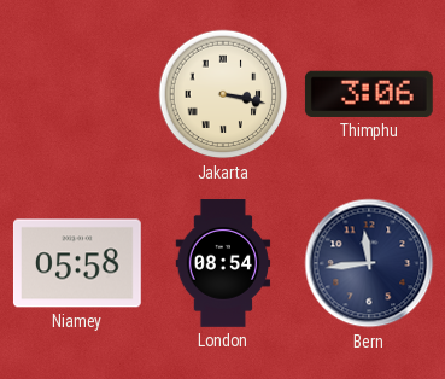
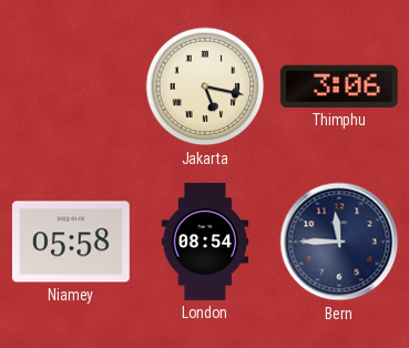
Jakarta: 3:17 -> 5:17 (205, 86)
Bern: 11:44 -> 11:45 (339, 242)
